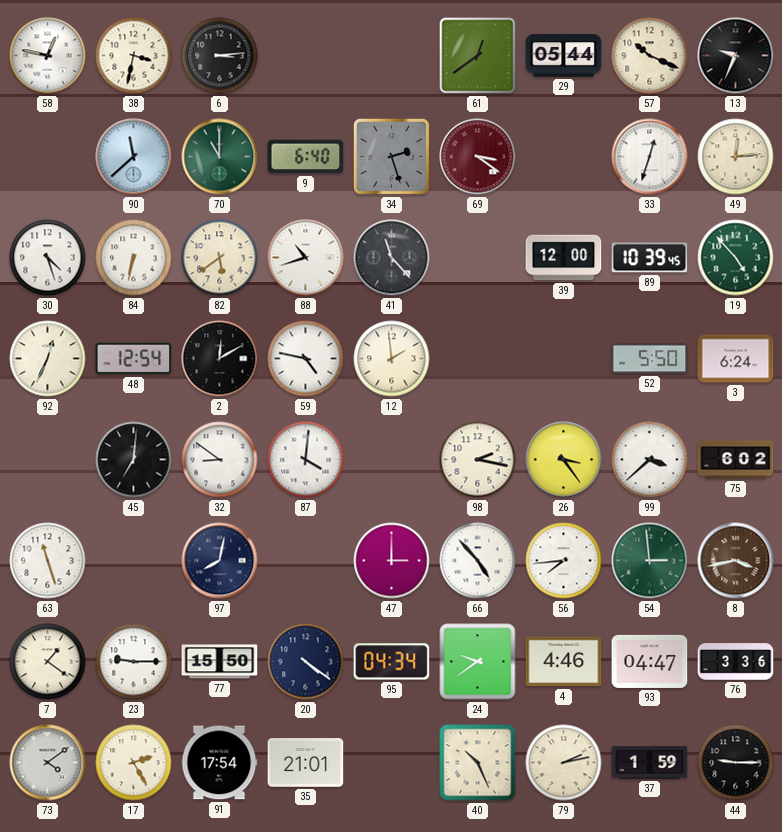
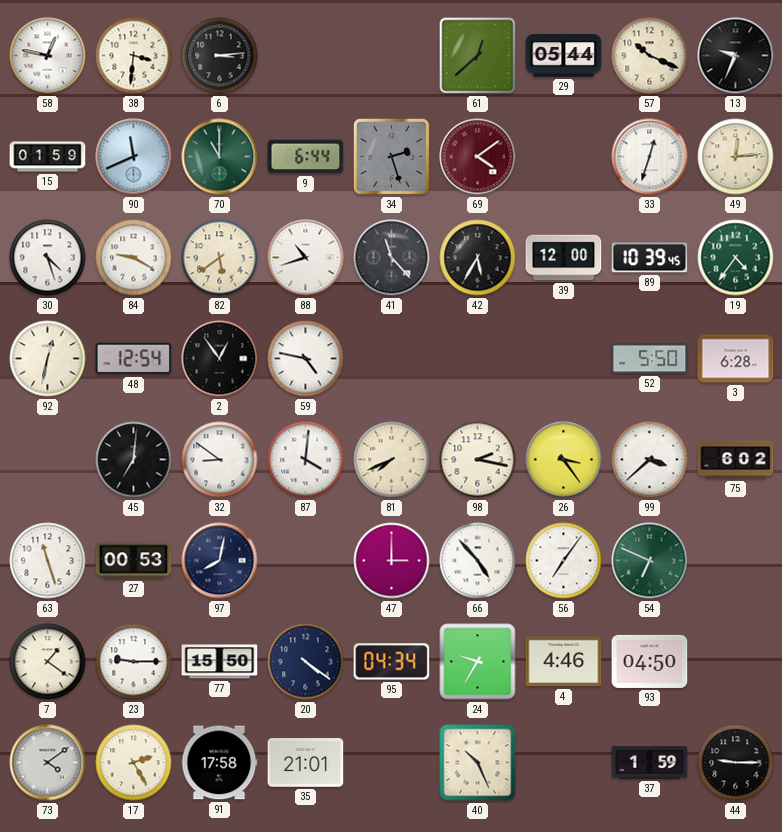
38: 3:32 -> 3:31 (134, 56)
61: 12:39 -> 12:38 (478, 56)
15: none -> 01:59 (48, 157)
90: 11:38 -> 11:41 (134, 157)
9: 6:40 -> 6:44 (306, 157)
69: 3:21 -> 4:09 (478, 157)
84: 6:32 -> 9:20 (134, 258)
42: none -> 5:35 (478, 258)
19: 4:53 -> 4:36 (736, 258)
92: 12:34 -> 12:32 (48, 359)
2: 12:10 -> 12:54 (220, 359)
12: 1:59 -> none (392, 359)
3: 6:24 -> 6:28 (736, 359)
81: none -> 7:41 (392, 460)
27: none -> 00:53 (134, 561)
56: 7:44 -> 7:06 (564, 561)
54: 2:59 -> 6:49 (650, 561)
8: 3:43 -> none (736, 561)
24: 9:39 -> 9:35 (478, 662)
93: 04:47 -> 04:50 (650, 661)
76: 3:36 -> none (736, 662)
91: 17:54 -> 17:58 (219, 763)
79: 2:13 -> none (564, 763)
